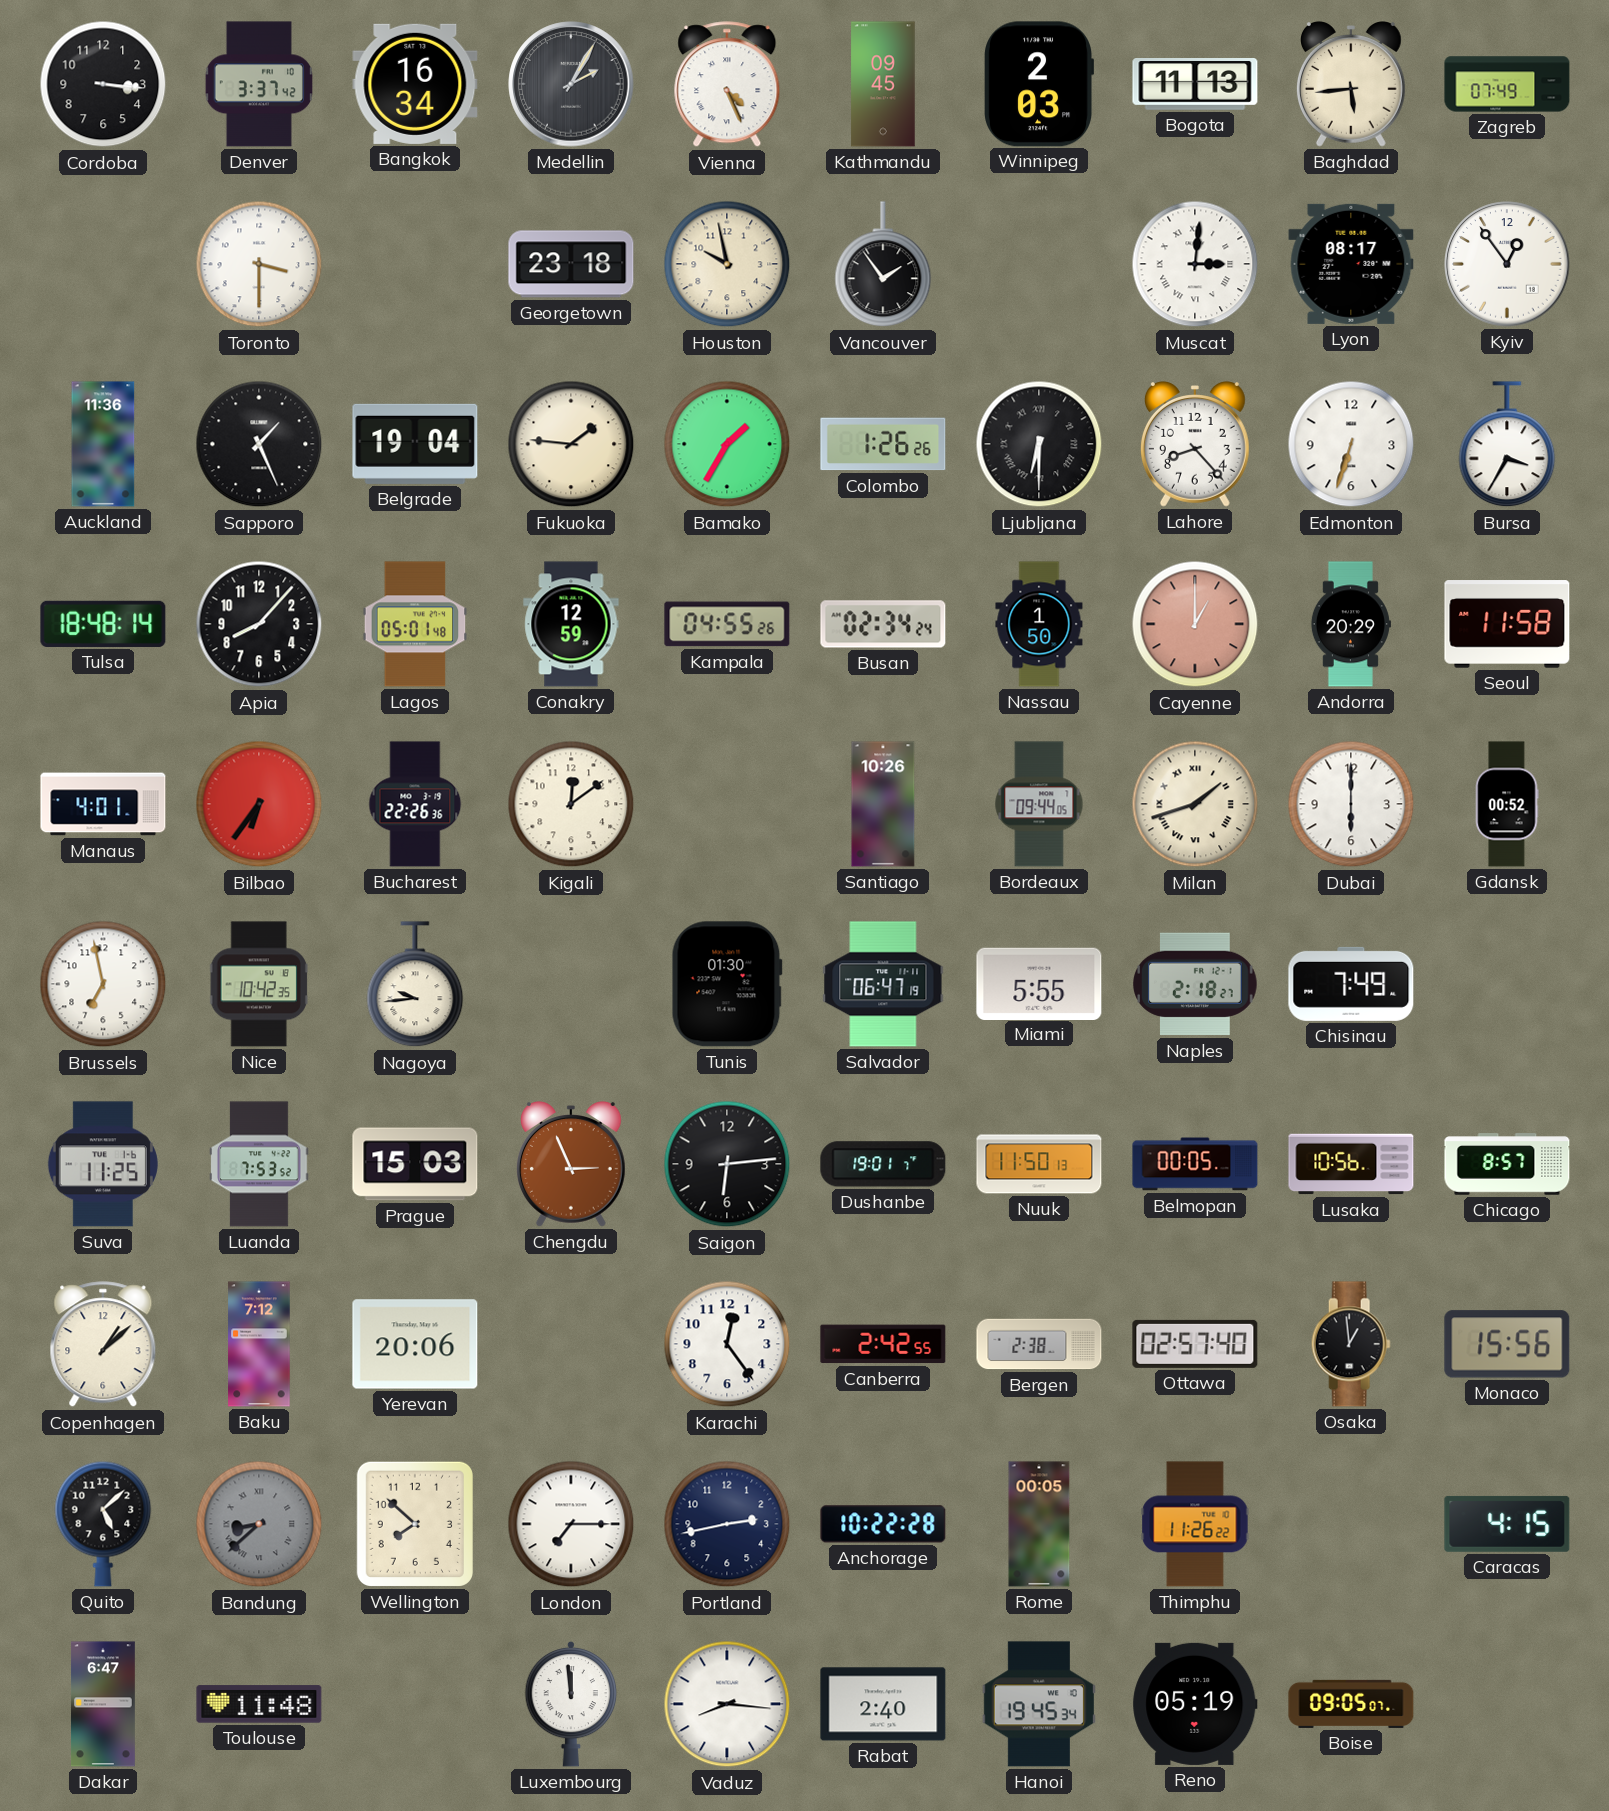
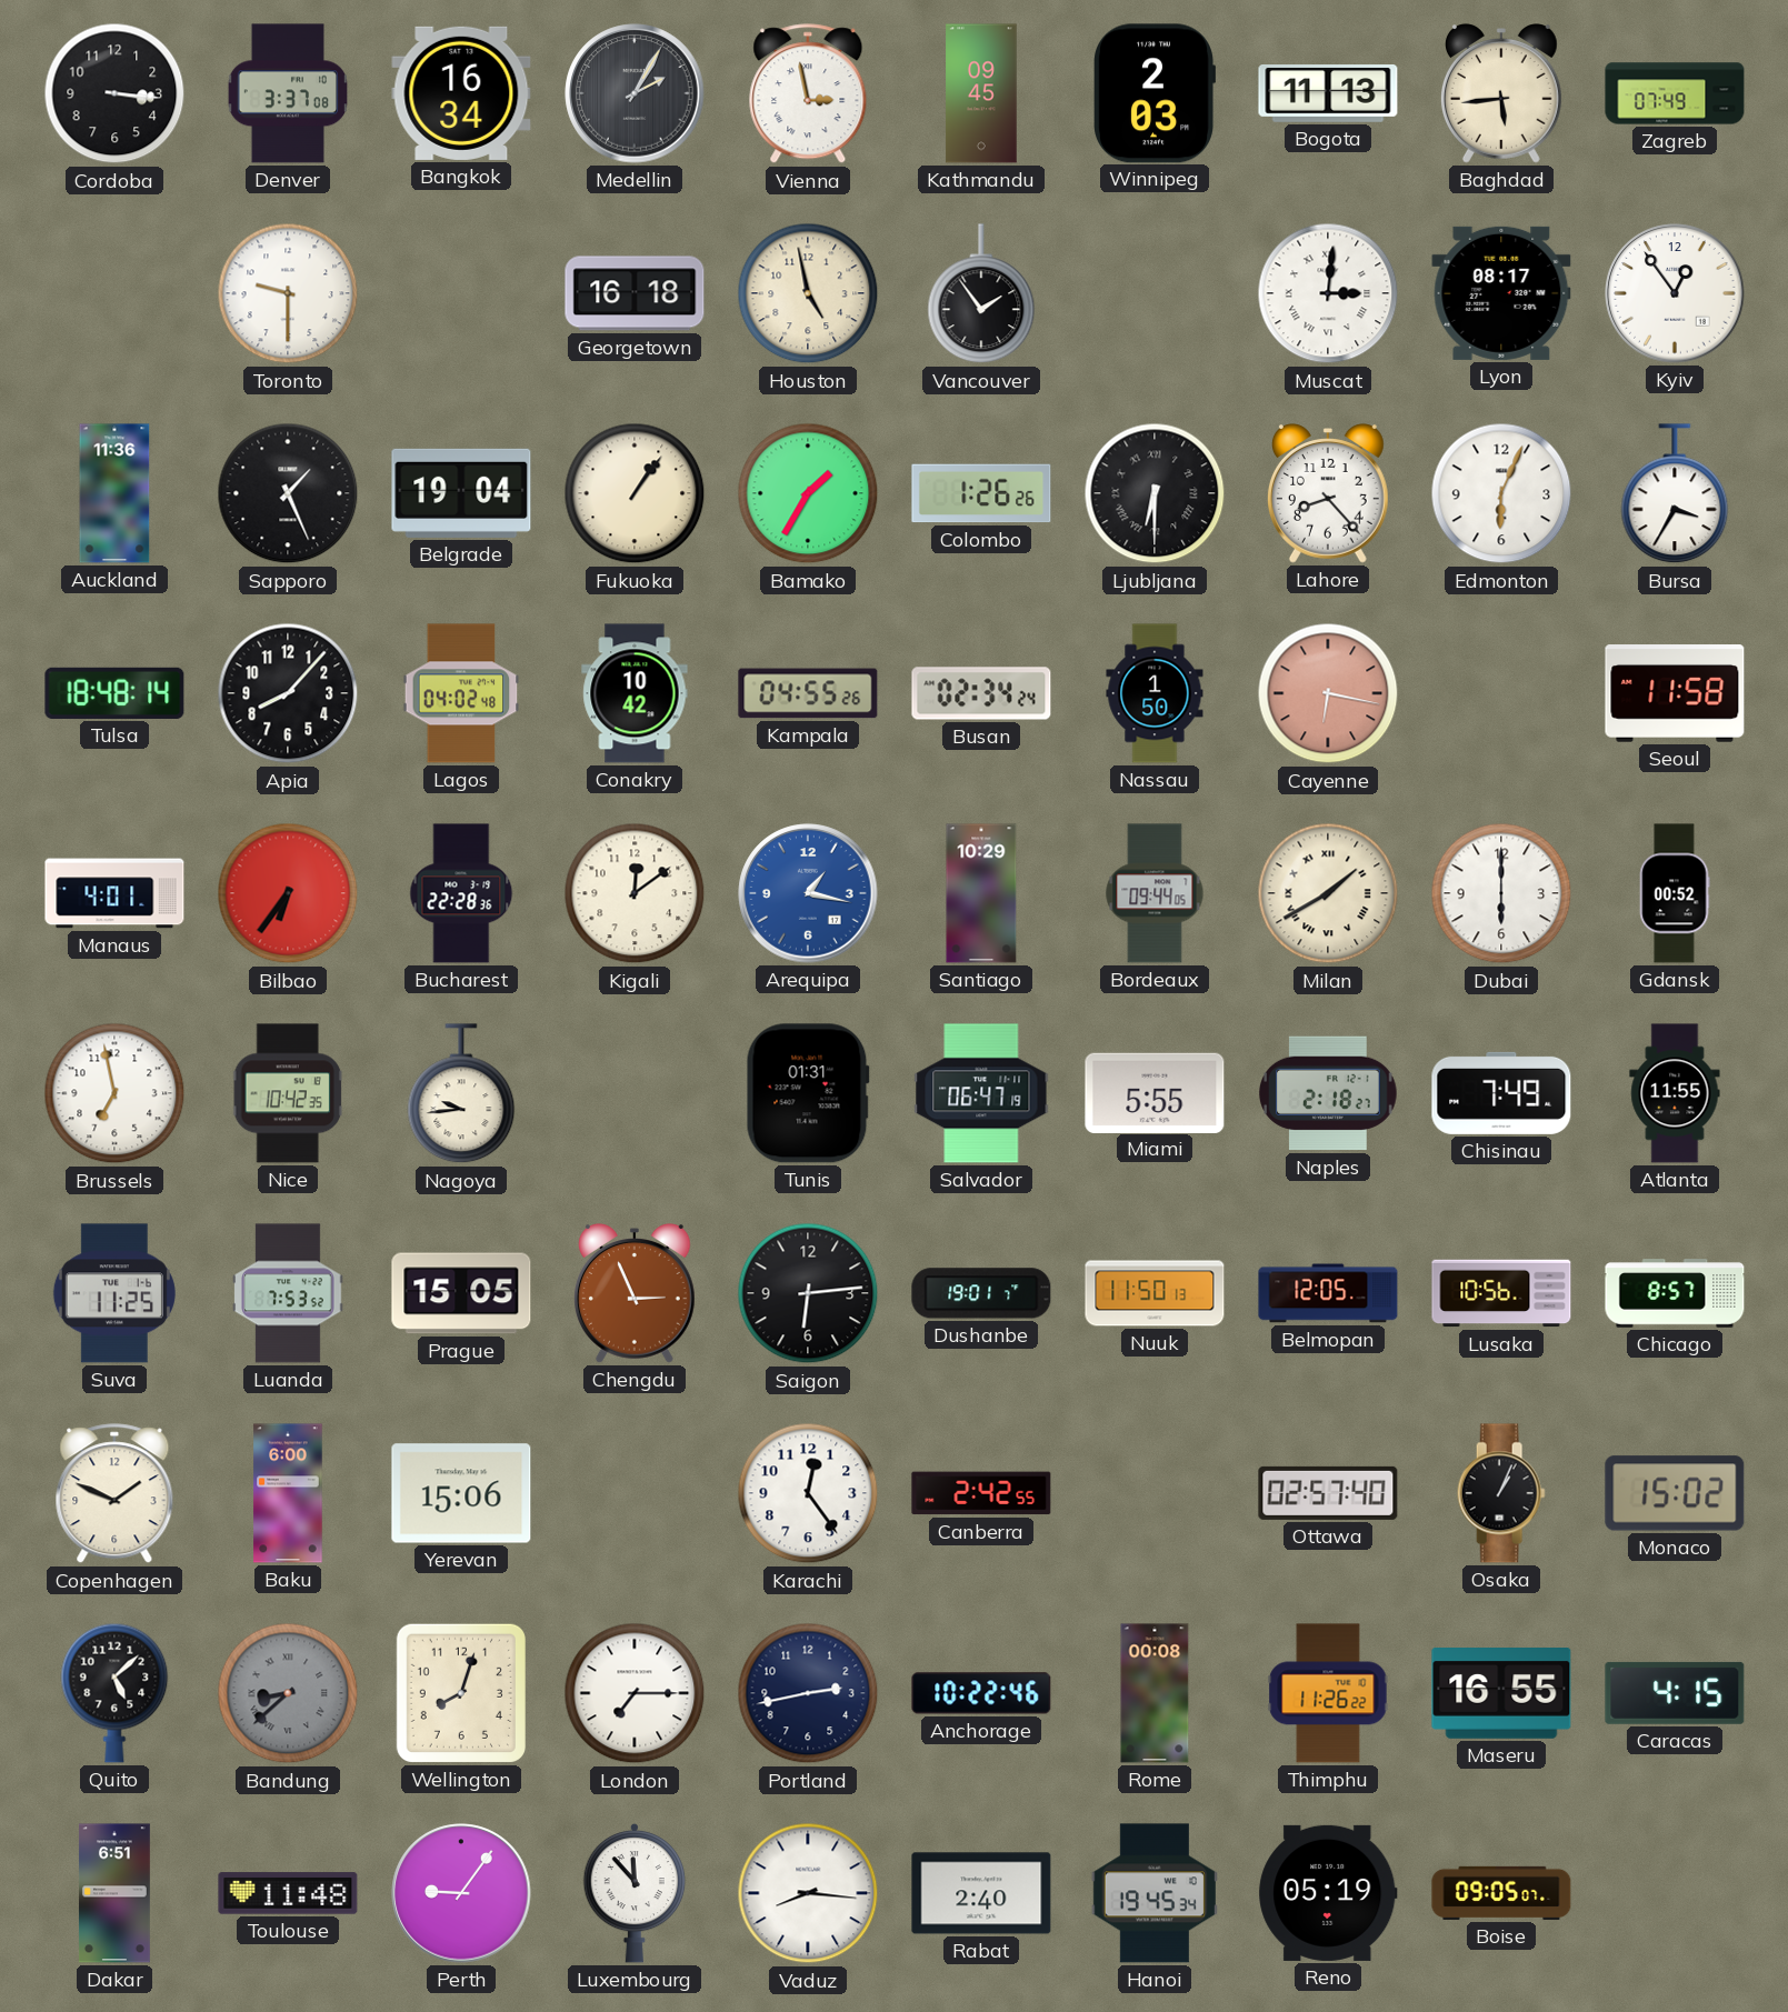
Denver: 3:37:42 -> 3:37:08 (287, 93)
Vienna: 4:26 -> 2:58 (808, 94)
Toronto: 3:30 -> 9:30 (288, 293)
Georgetown: 23:18 -> 16:18 (635, 293)
Houston: 9:58 -> 4:58 (808, 293)
Fukuoka: 1:46 -> 1:06 (635, 493)
Edmonton: 6:33 -> 6:04 (1501, 493)
Lagos: 05:01 -> 04:02 (461, 693)
Conakry: 12:59 -> 10:42 (635, 693)
Cayenne: 1:00 -> 6:17 (1328, 693)
Andorra: 20:29 -> none (1350, 624)
Bucharest: 22:26 -> 22:28 (461, 893)
Arequipa: none -> 1:17 (808, 893)
Santiago: 10:26 -> 10:29 (981, 893)
Milan: 1:42 -> 1:40 (1328, 893)
Tunis: 01:30 -> 01:31 (808, 1093)
Atlanta: none -> 11:55 (1675, 1093)
Prague: 15:03 -> 15:05 (461, 1293)
Belmopan: 00:05 -> 12:05 (1328, 1293)
Copenhagen: 1:08 -> 1:49 (114, 1494)
Baku: 7:12 -> 6:00 (288, 1493)
Yerevan: 20:06 -> 15:06 (461, 1493)
Bergen: 2:38 -> none (1039, 1344)
Osaka: 12:59 -> 1:04 (1501, 1493)
Monaco: 15:56 -> 15:02 (1675, 1493)
Wellington: 7:52 -> 8:03 (461, 1693)
Anchorage: 10:22:28 -> 10:22:46 (981, 1693)
Rome: 00:05 -> 00:08 (1155, 1693)
Maseru: none -> 16:55 (1501, 1694)
Dakar: 6:47 -> 6:51 (114, 1893)
Perth: none -> 9:06 (461, 1893)
Luxembourg: 11:59 -> 11:53 (635, 1893)
